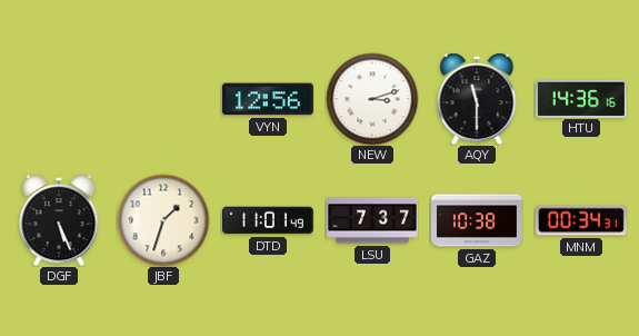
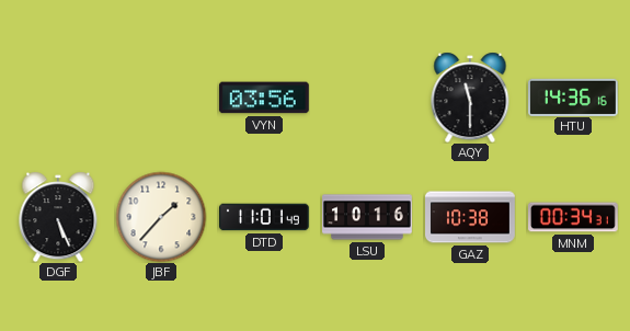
VYN: 12:56 -> 03:56 (264, 98)
NEW: 3:12 -> none (372, 99)
JBF: 1:33 -> 1:37 (161, 217)
LSU: 7:37 -> 10:16 (368, 217)
